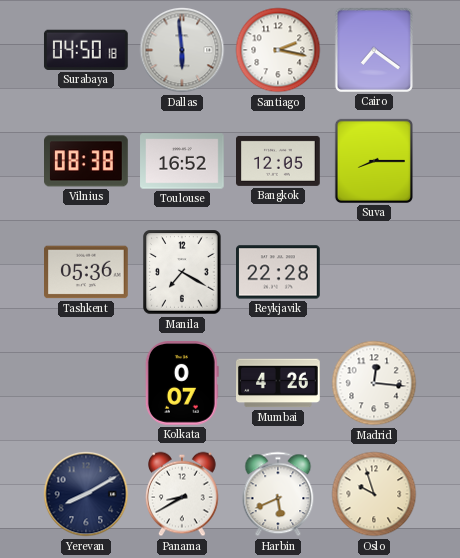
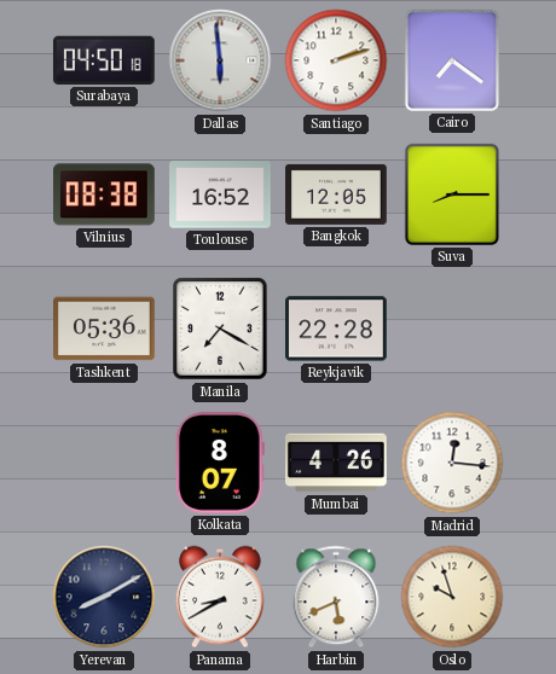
Santiago: 2:17 -> 2:12 (336, 60)
Kolkata: 0:07 -> 8:07 (220, 464)
